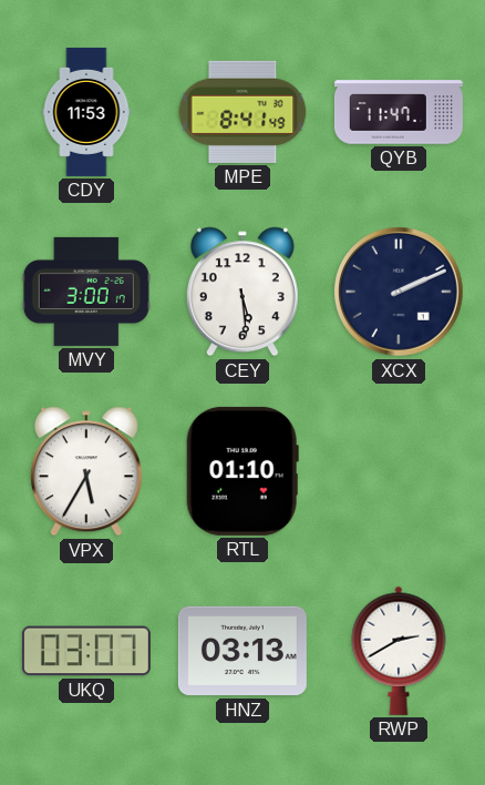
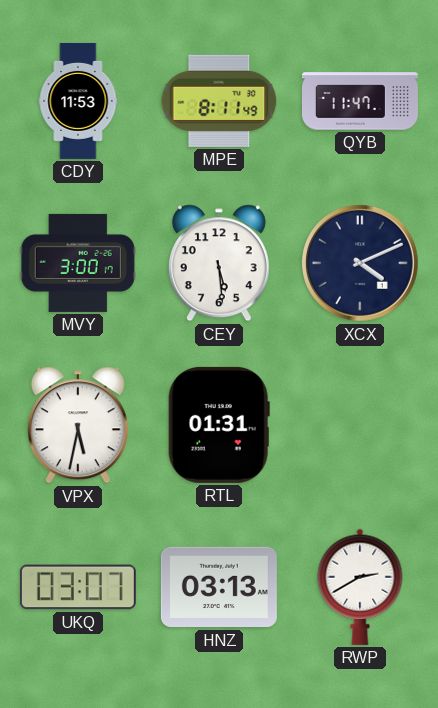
MPE: 8:41 -> 8:11 (219, 101)
XCX: 2:11 -> 4:11 (361, 264)
VPX: 5:35 -> 5:32 (78, 425)
RTL: 01:10 -> 01:31 (219, 425)
